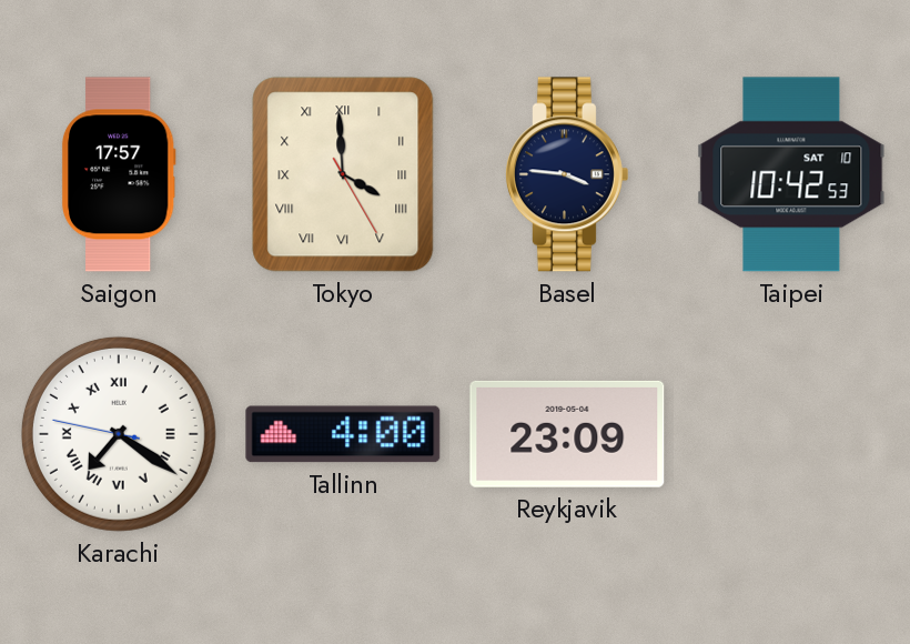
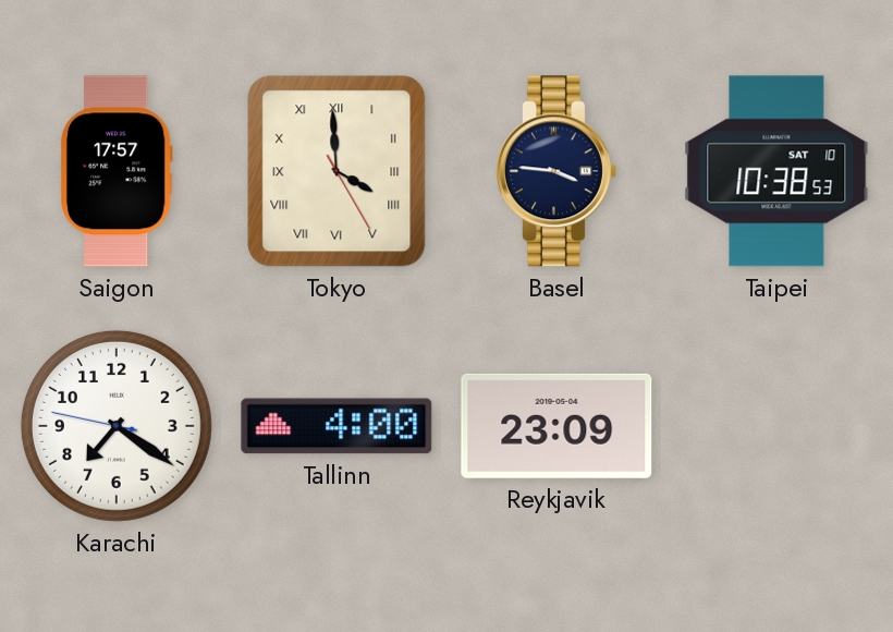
Taipei: 10:42 -> 10:38 (776, 171)
Karachi numerals: Roman -> Arabic (117, 426)
